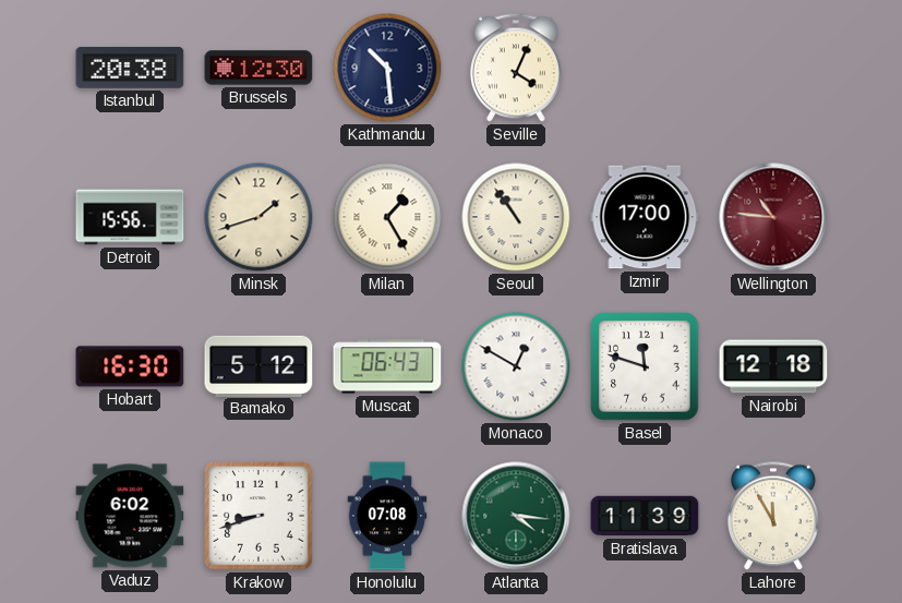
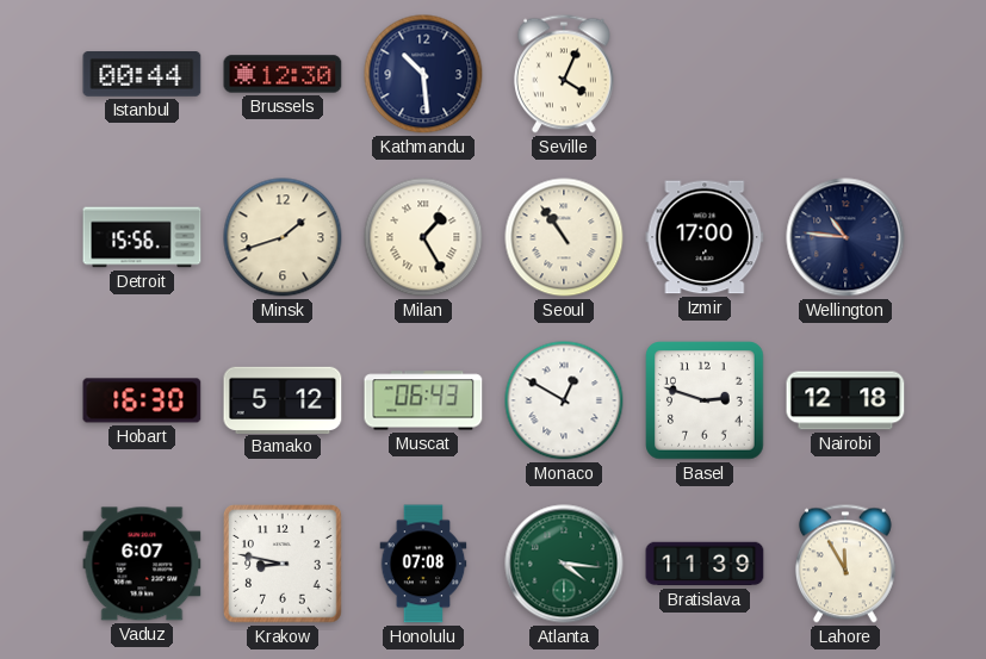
Istanbul: 20:38 -> 00:44 (142, 75)
Wellington dial: burgundy -> navy (845, 237)
Basel: 11:48 -> 2:48 (705, 400)
Vaduz: 6:02 -> 6:07 (142, 564)
Krakow: 8:42 -> 8:47 (283, 564)
